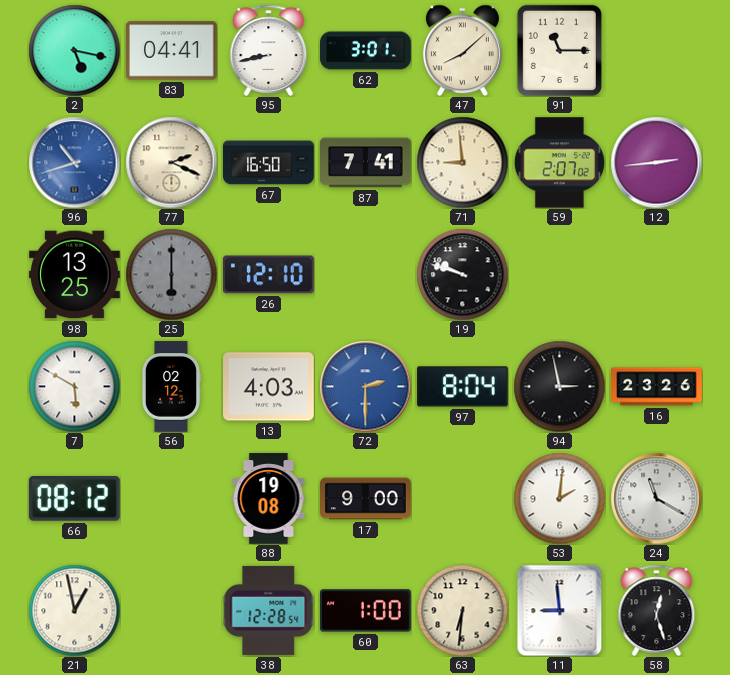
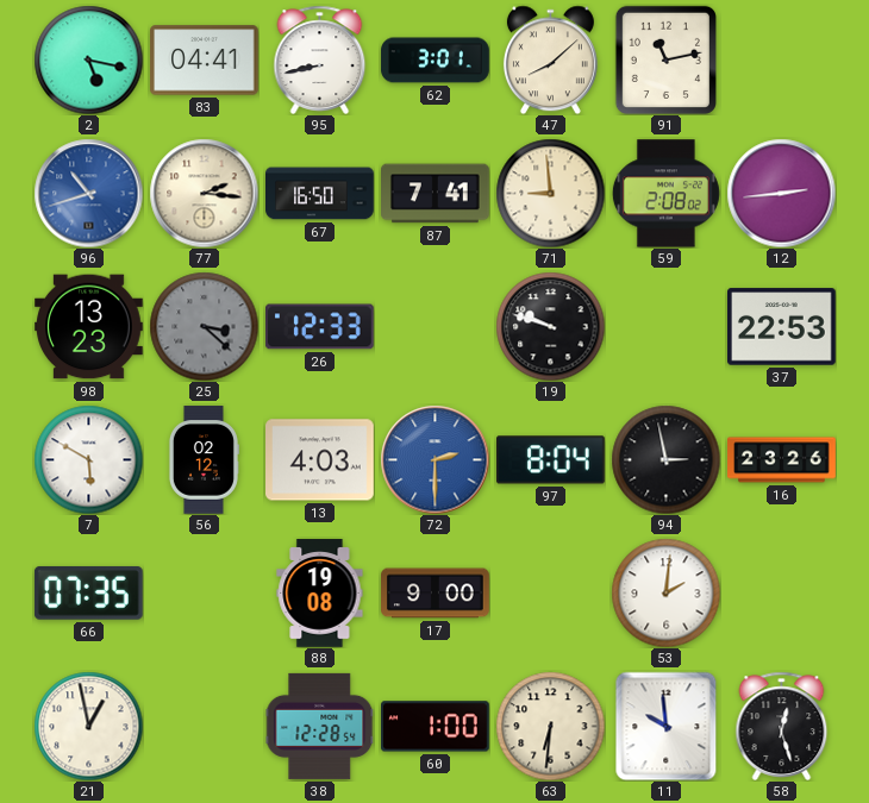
91: 11:15 -> 11:13 (665, 59)
77: 2:19 -> 2:16 (204, 193)
59: 2:07 -> 2:08 (665, 194)
98: 13:25 -> 13:23 (89, 327)
25: 6:00 -> 3:22 (204, 326)
26: 12:10 -> 12:33 (320, 327)
37: none -> 22:53 (782, 327)
66: 08:12 -> 07:35 (88, 592)
24: 11:20 -> none (656, 498)
11: 8:59 -> 9:59 (667, 726)
